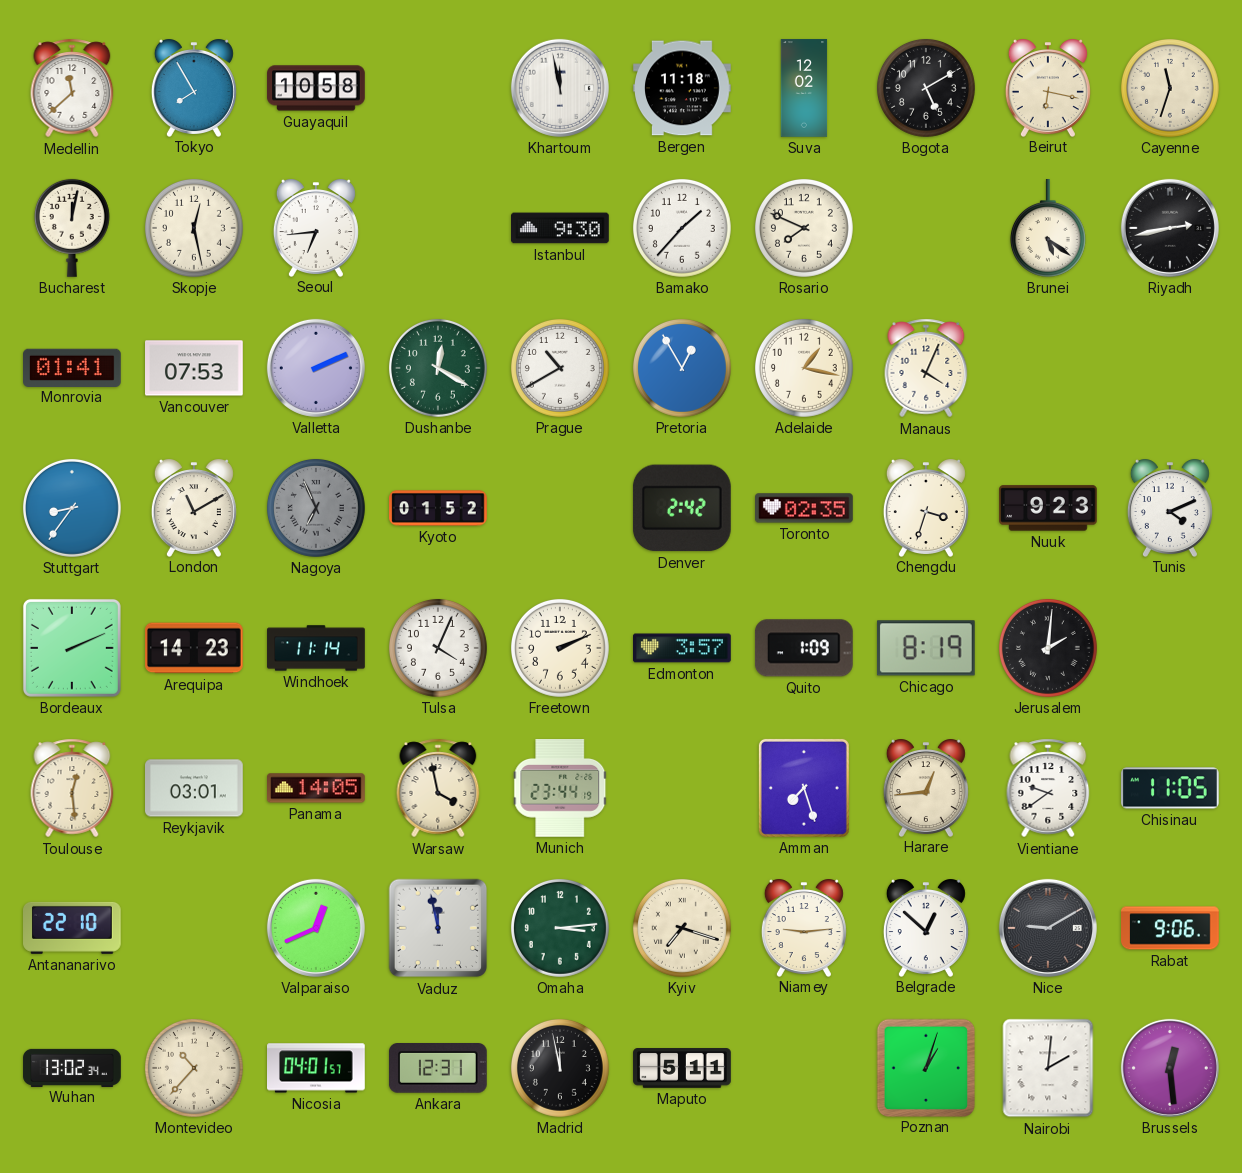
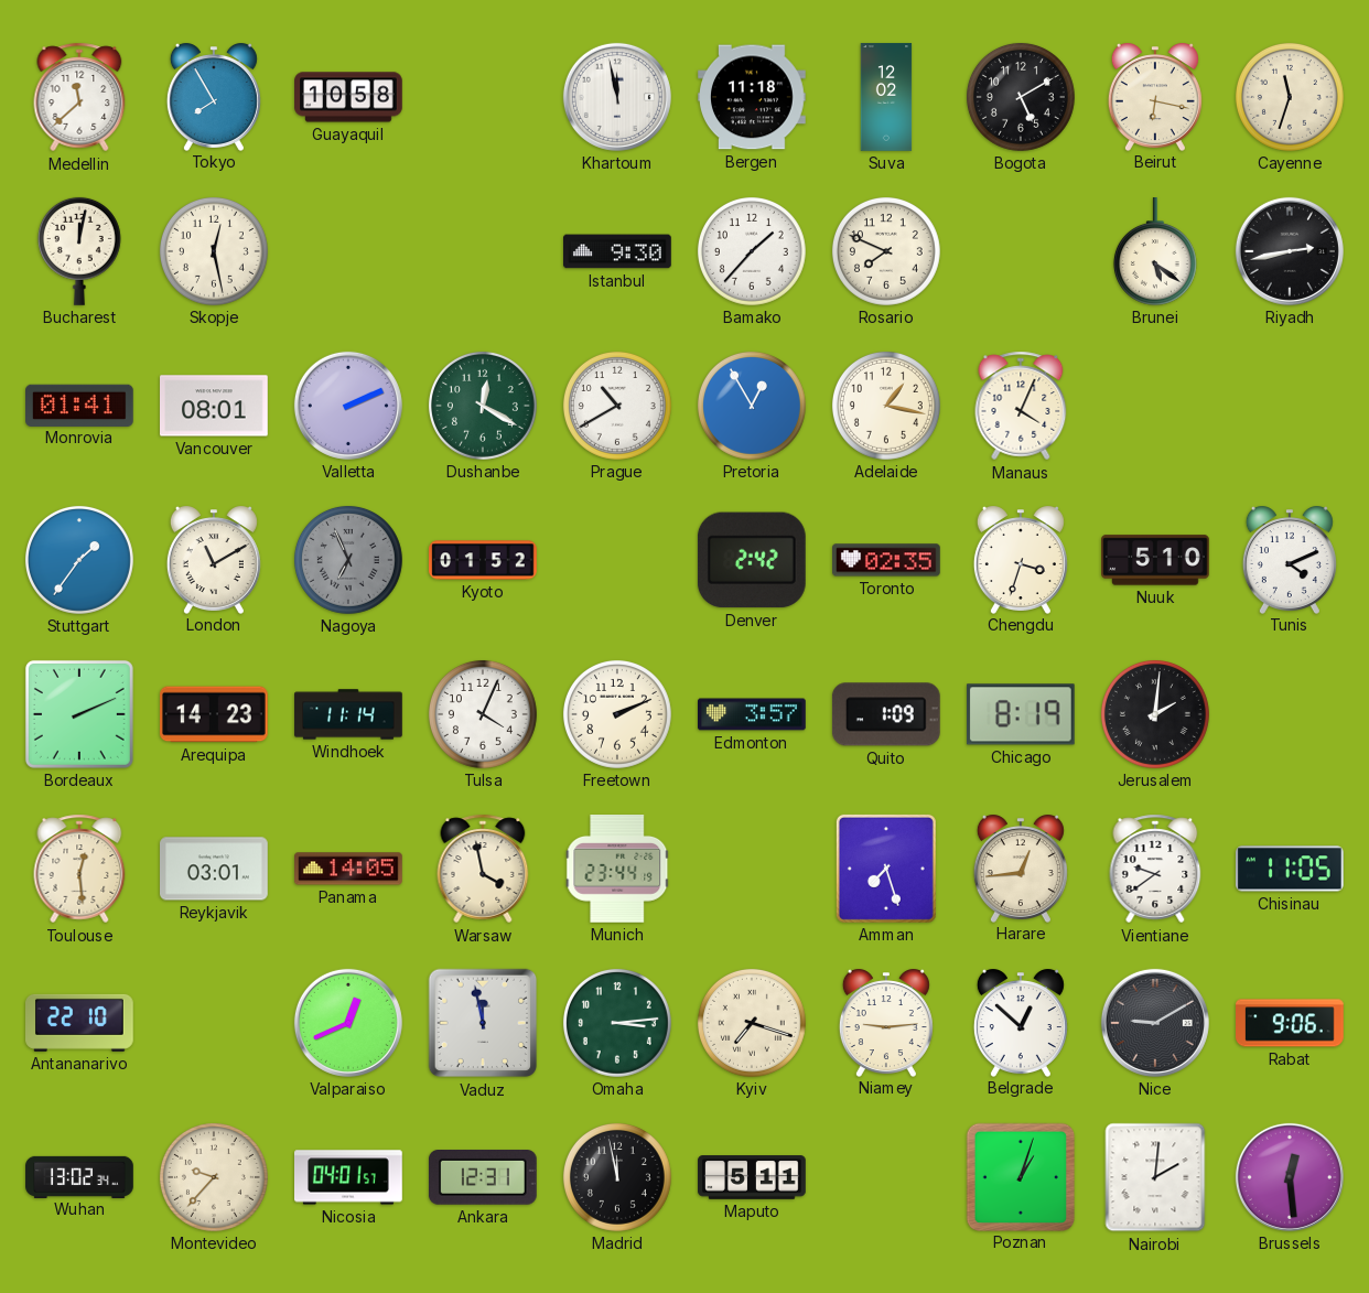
Seoul: 6:44 -> none (316, 228)
Vancouver: 07:53 -> 08:01 (215, 406)
Stuttgart: 8:36 -> 1:36 (79, 560)
Nuuk: 9:23 -> 5:10 (1155, 560)
Montevideo: 10:37 -> 9:37 (214, 1177)
